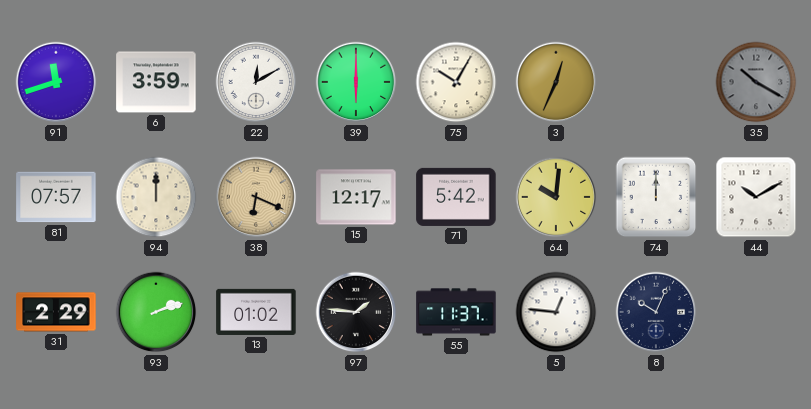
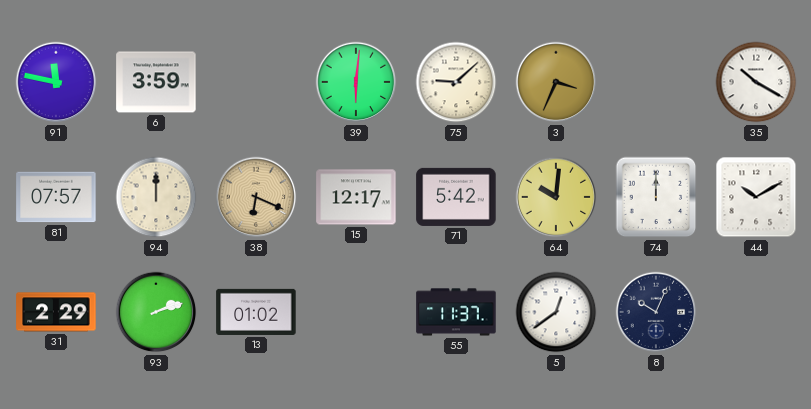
91: 11:42 -> 11:47 (56, 82)
22: 12:10 -> none (256, 82)
39: 6:00 -> 6:01 (356, 82)
75: 10:05 -> 9:08 (456, 82)
3: 12:34 -> 3:34 (556, 82)
35 dial: grey -> white (756, 82)
97: 1:46 -> none (356, 312)
5: 12:46 -> 12:39 (556, 312)
